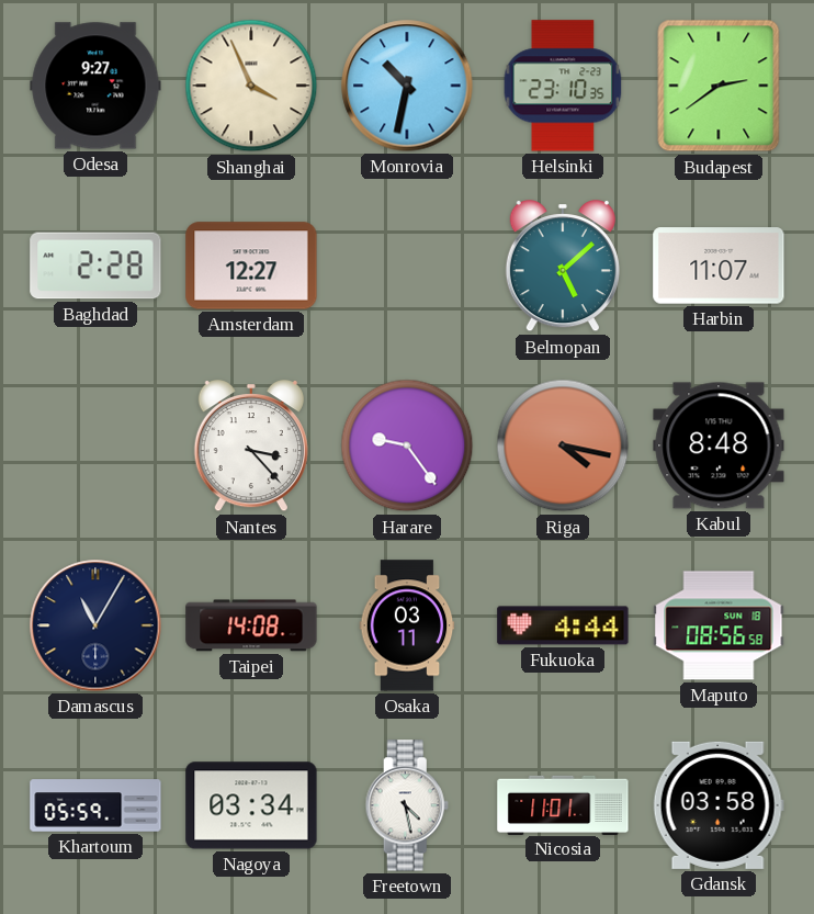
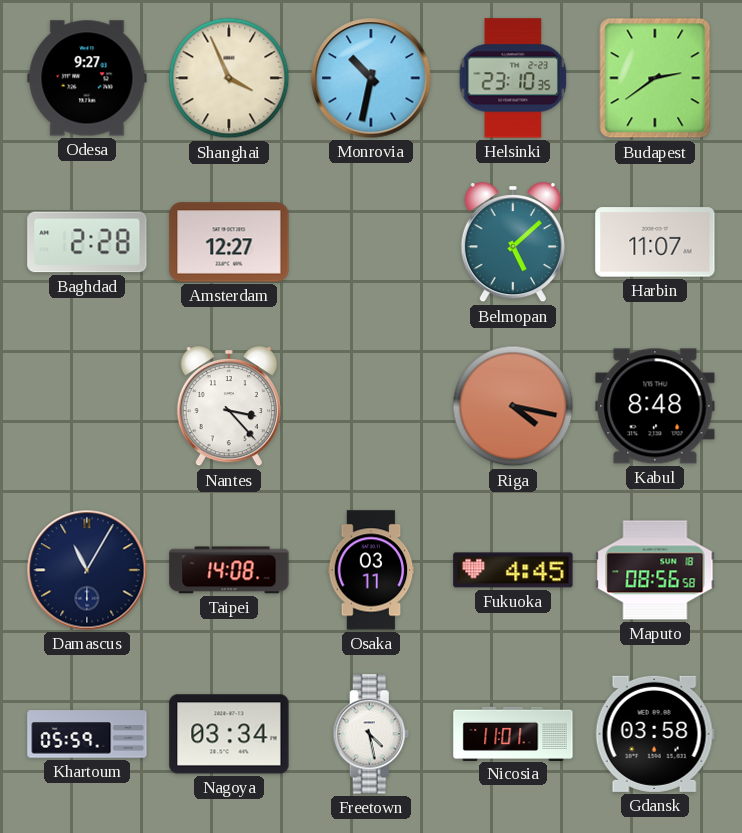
Harare: 9:24 -> none (407, 445)
Fukuoka: 4:44 -> 4:45 (513, 570)
